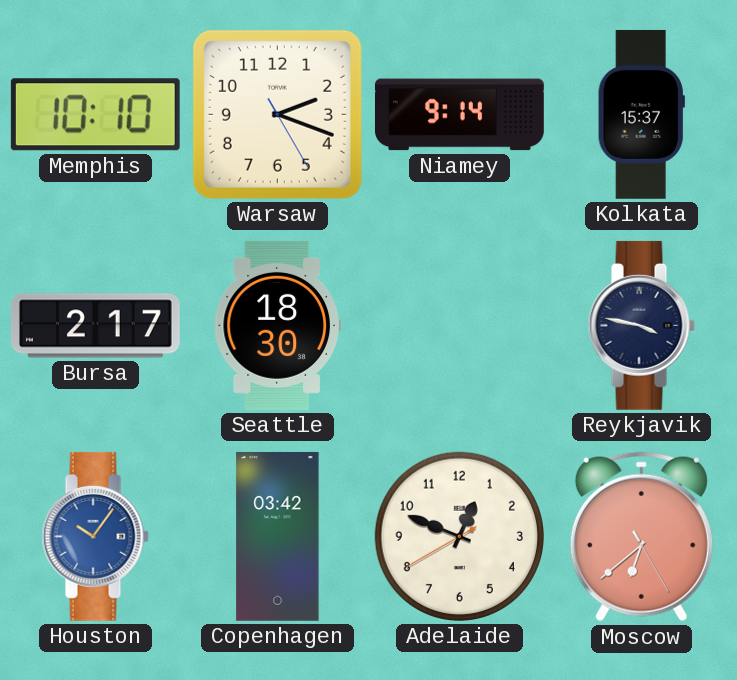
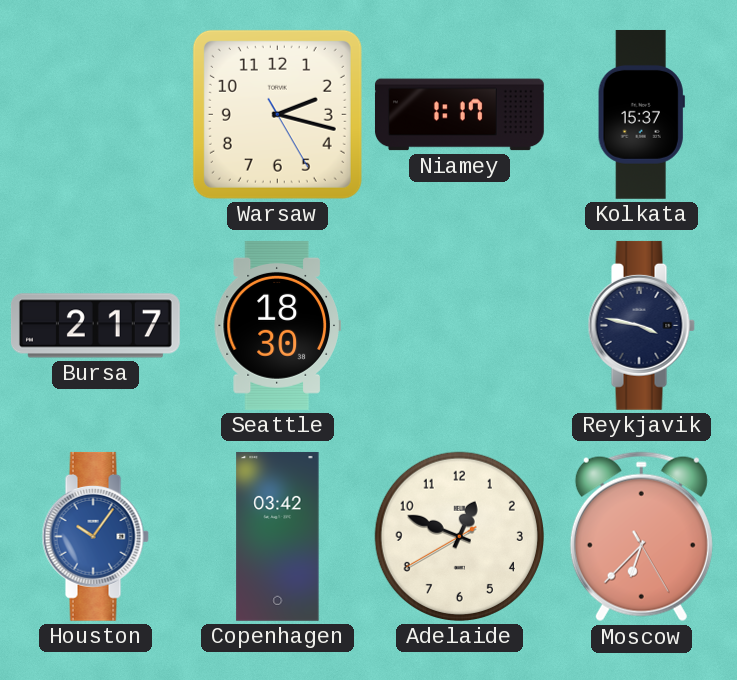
Memphis: 10:10 -> none (95, 115)
Warsaw: 2:18 -> 2:17 (277, 114)
Niamey: 9:14 -> 1:17 (459, 115)
Moscow: 6:38 -> 6:37 (641, 537)
